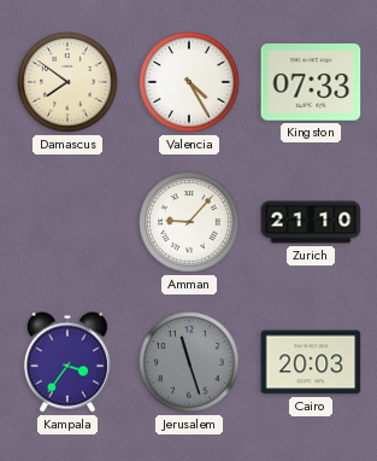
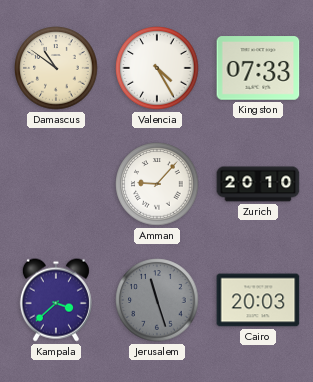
Damascus: 7:51 -> 10:51 (56, 68)
Zurich: 21:10 -> 20:10 (258, 184)
Kampala: 3:36 -> 3:38 (56, 300)
